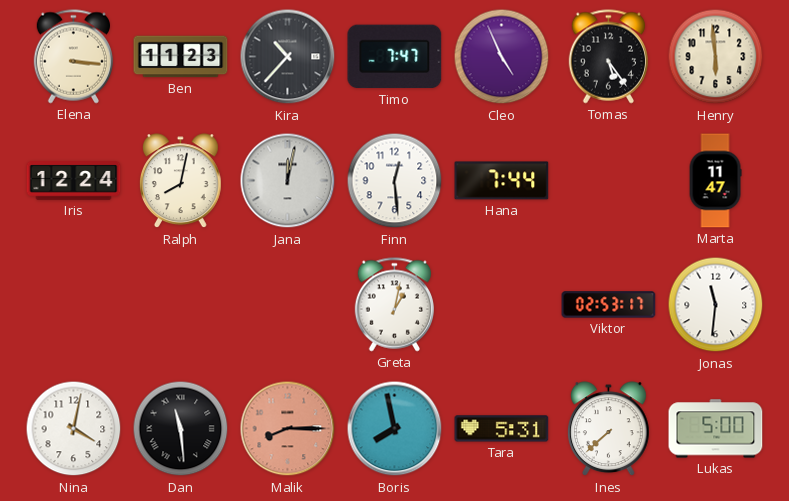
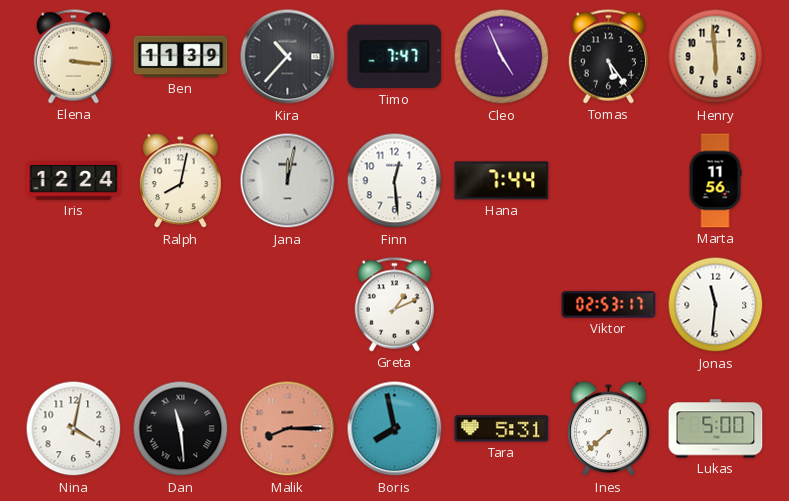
Ben: 11:23 -> 11:39 (181, 57)
Marta: 11:47 -> 11:56 (715, 181)
Greta: 1:02 -> 1:11 (394, 305)
